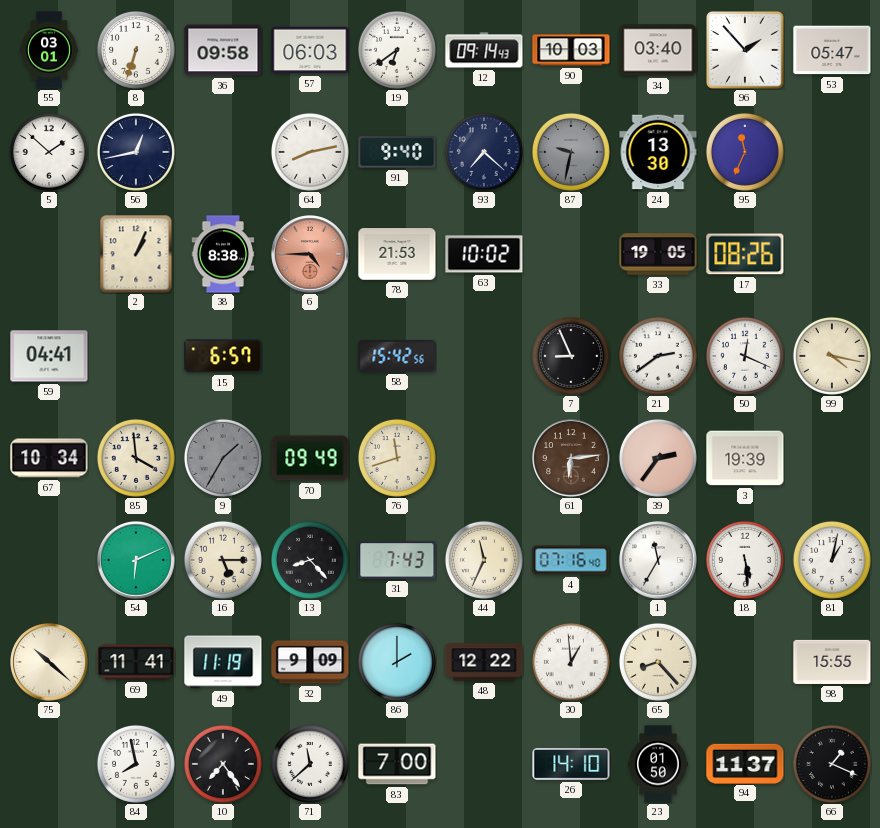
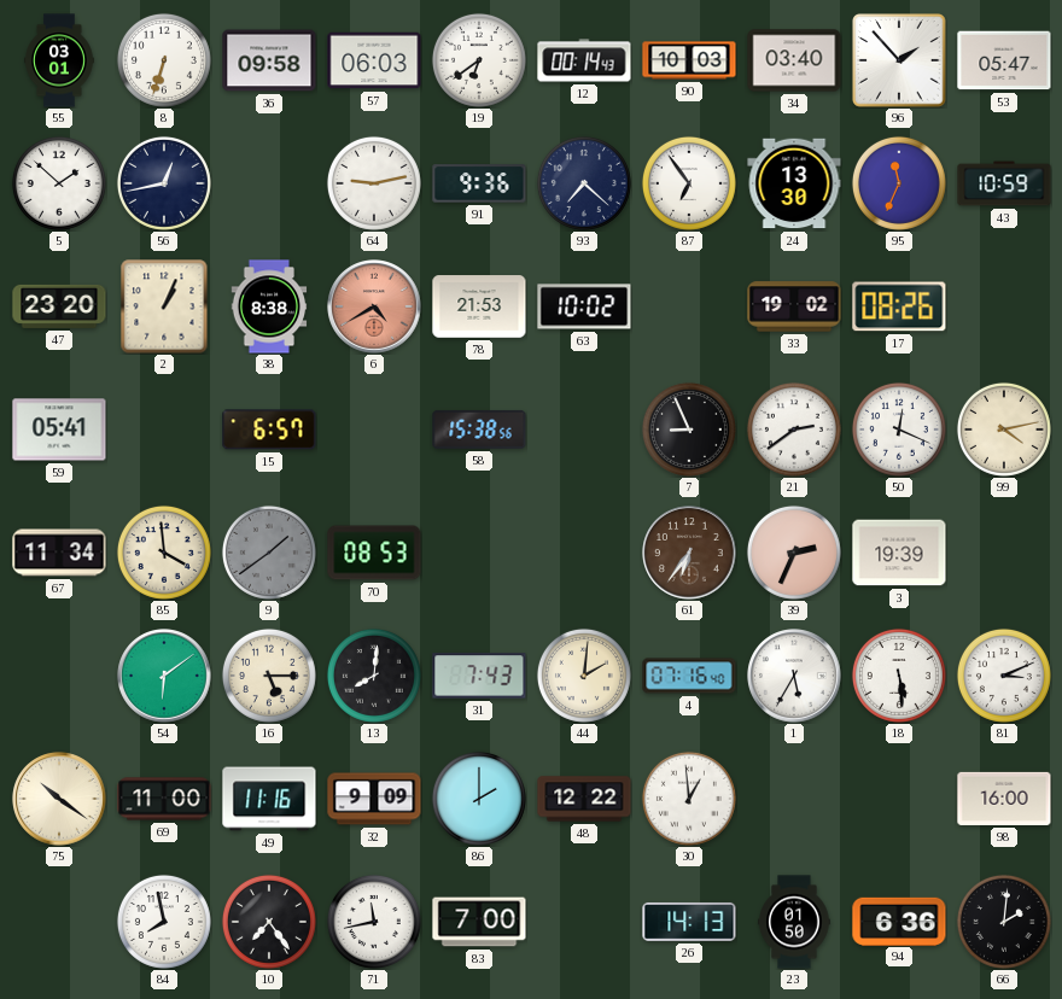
12: 09:14 -> 00:14 (584, 60)
64: 8:13 -> 9:13 (374, 183)
91: 9:40 -> 9:36 (479, 183)
87: 9:32 -> 6:54 (689, 183)
87 dial: grey -> white (689, 183)
43: none -> 10:59 (1004, 183)
47: none -> 23:20 (59, 306)
6: 4:45 -> 4:40 (374, 306)
33: 19:05 -> 19:02 (794, 306)
59: 04:41 -> 05:41 (59, 430)
58: 15:42 -> 15:38 (479, 430)
99: 4:17 -> 4:13 (1004, 430)
67: 10:34 -> 11:34 (59, 553)
9: 1:35 -> 1:39 (269, 553)
70: 09:49 -> 08:53 (374, 553)
76: 11:42 -> none (397, 458)
61: 6:14 -> 6:36 (689, 553)
39: 2:36 -> 2:34 (794, 553)
54: 6:11 -> 6:09 (164, 676)
13: 8:23 -> 8:01 (374, 676)
44: 11:34 -> 2:01 (584, 676)
1: 11:35 -> 5:35 (794, 676)
81: 1:02 -> 3:11 (1004, 676)
75: 10:22 -> 10:21 (59, 799)
69: 11:41 -> 11:00 (164, 799)
49: 11:19 -> 11:16 (269, 799)
65: 8:23 -> none (658, 662)
98: 15:55 -> 16:00 (1004, 799)
71: 11:38 -> 11:43 (374, 922)
26: 14:10 -> 14:13 (689, 922)
94: 11:37 -> 6:36 (899, 921)
66: 1:19 -> 2:01 (1004, 922)
